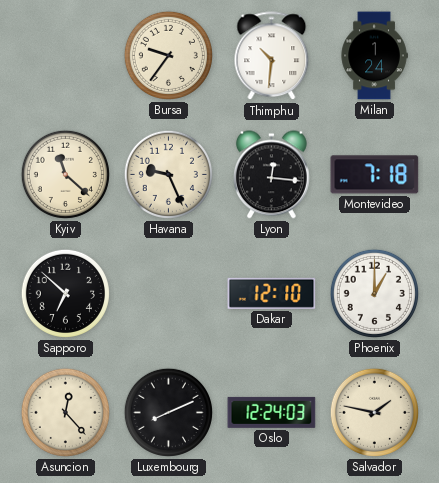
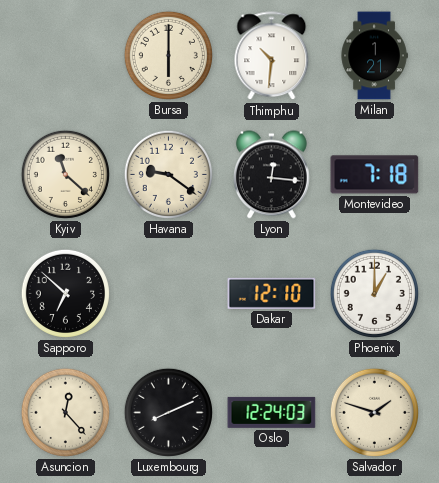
Bursa: 9:36 -> 6:00 (168, 55)
Milan: 1:24 -> 1:21 (374, 56)
Havana: 9:26 -> 9:21 (168, 174)
Salvador: 1:47 -> 1:48 (374, 412)
